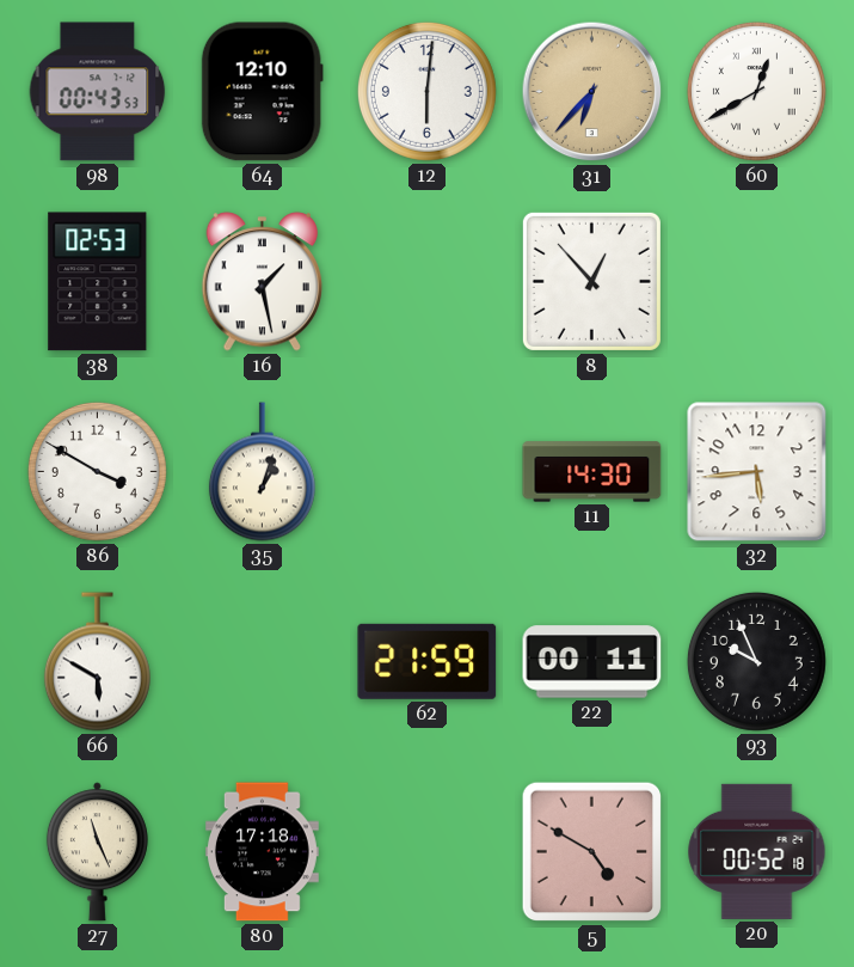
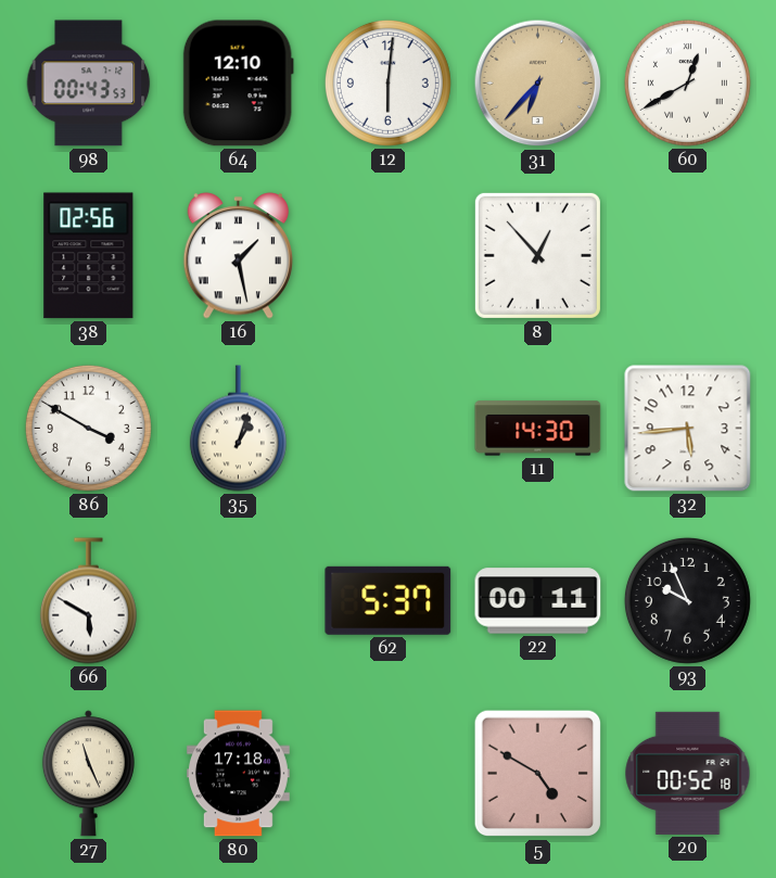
38: 02:53 -> 02:56 (89, 256)
62: 21:59 -> 5:37 (389, 600)
